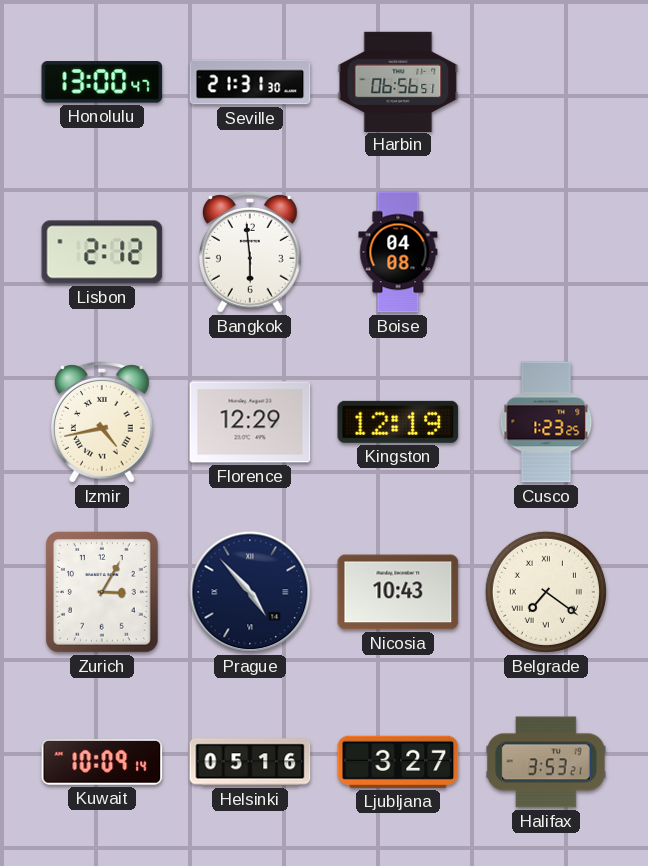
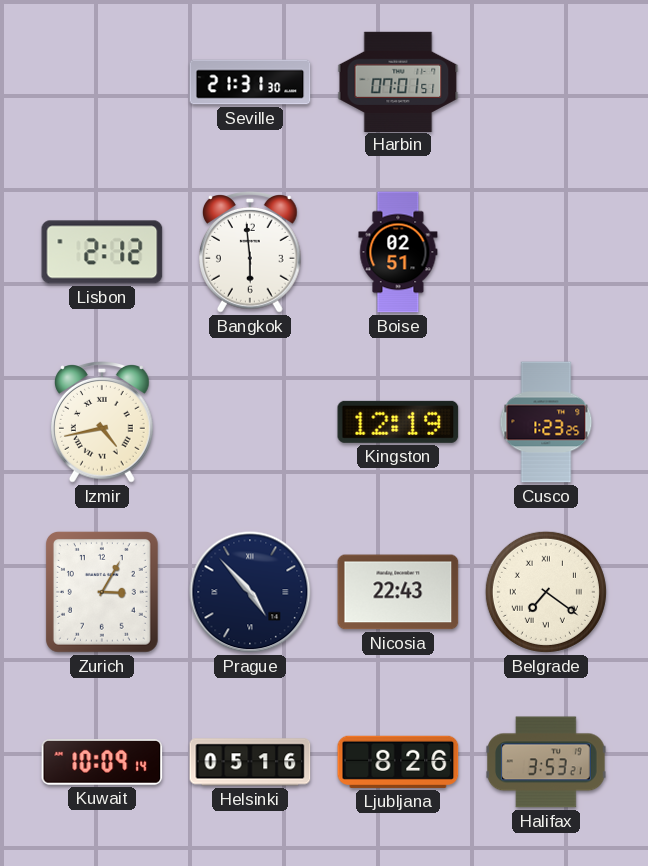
Honolulu: 13:00 -> none (102, 82)
Harbin: 06:56 -> 07:01 (398, 81)
Boise: 04:08 -> 02:51 (398, 252)
Florence: 12:29 -> none (250, 422)
Nicosia: 10:43 -> 22:43 (398, 592)
Ljubljana: 3:27 -> 8:26 (398, 762)
